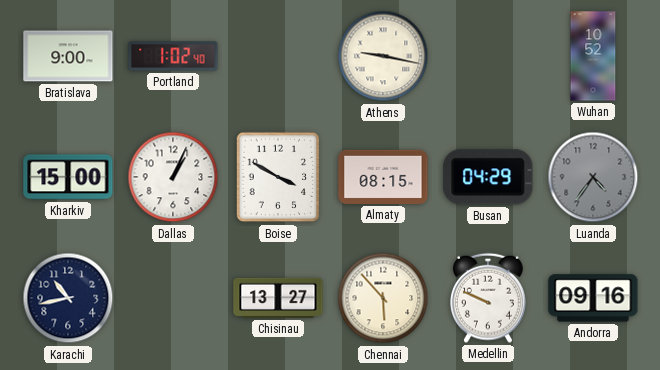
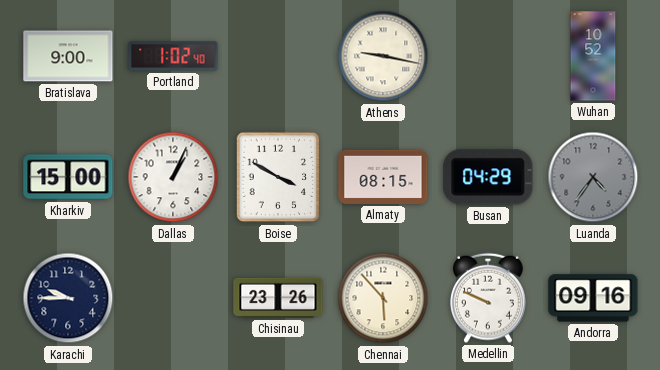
Karachi: 10:43 -> 9:45 (68, 298)
Chisinau: 13:27 -> 23:26 (278, 298)
